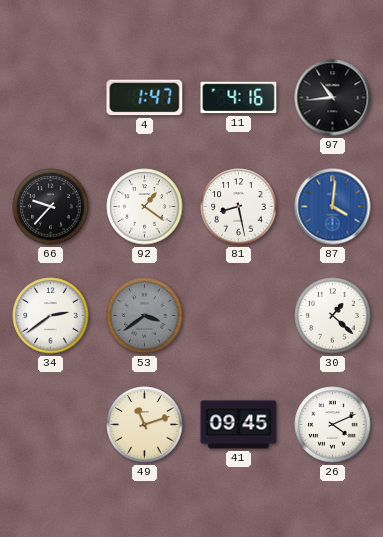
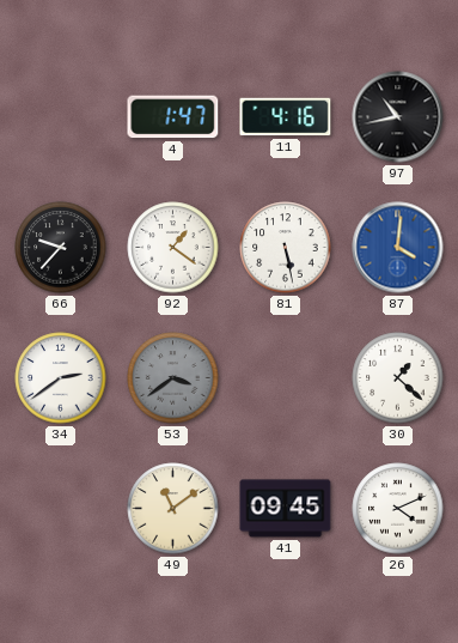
97: 10:44 -> 10:43 (398, 117)
81: 8:28 -> 5:28 (286, 248)
49: 11:12 -> 11:09 (173, 509)
